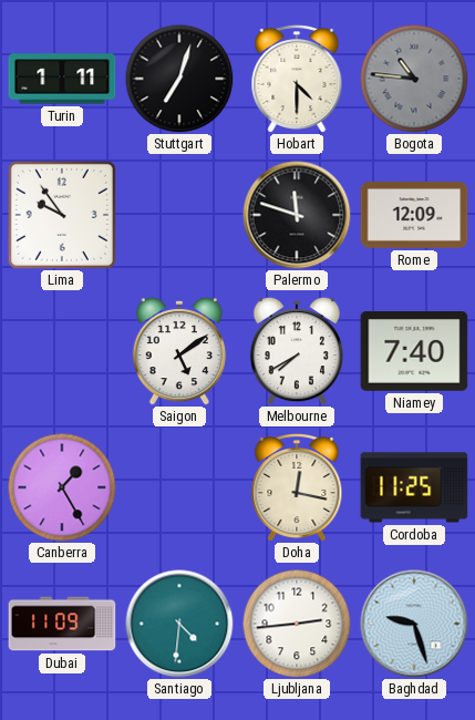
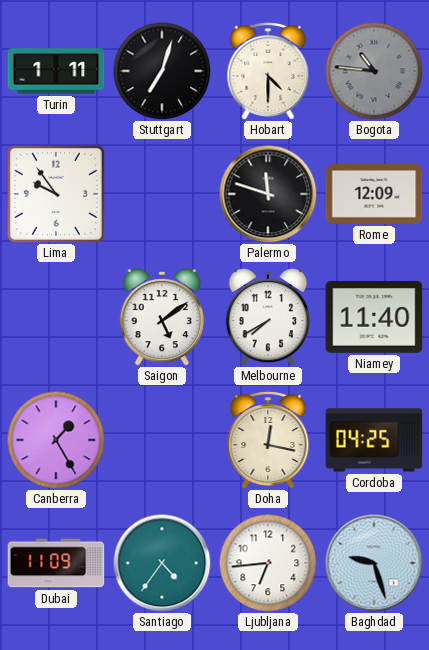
Niamey: 7:40 -> 11:40 (374, 318)
Cordoba: 11:25 -> 04:25 (374, 440)
Santiago: 4:31 -> 4:36 (162, 563)
Ljubljana: 2:44 -> 6:44 (268, 563)
